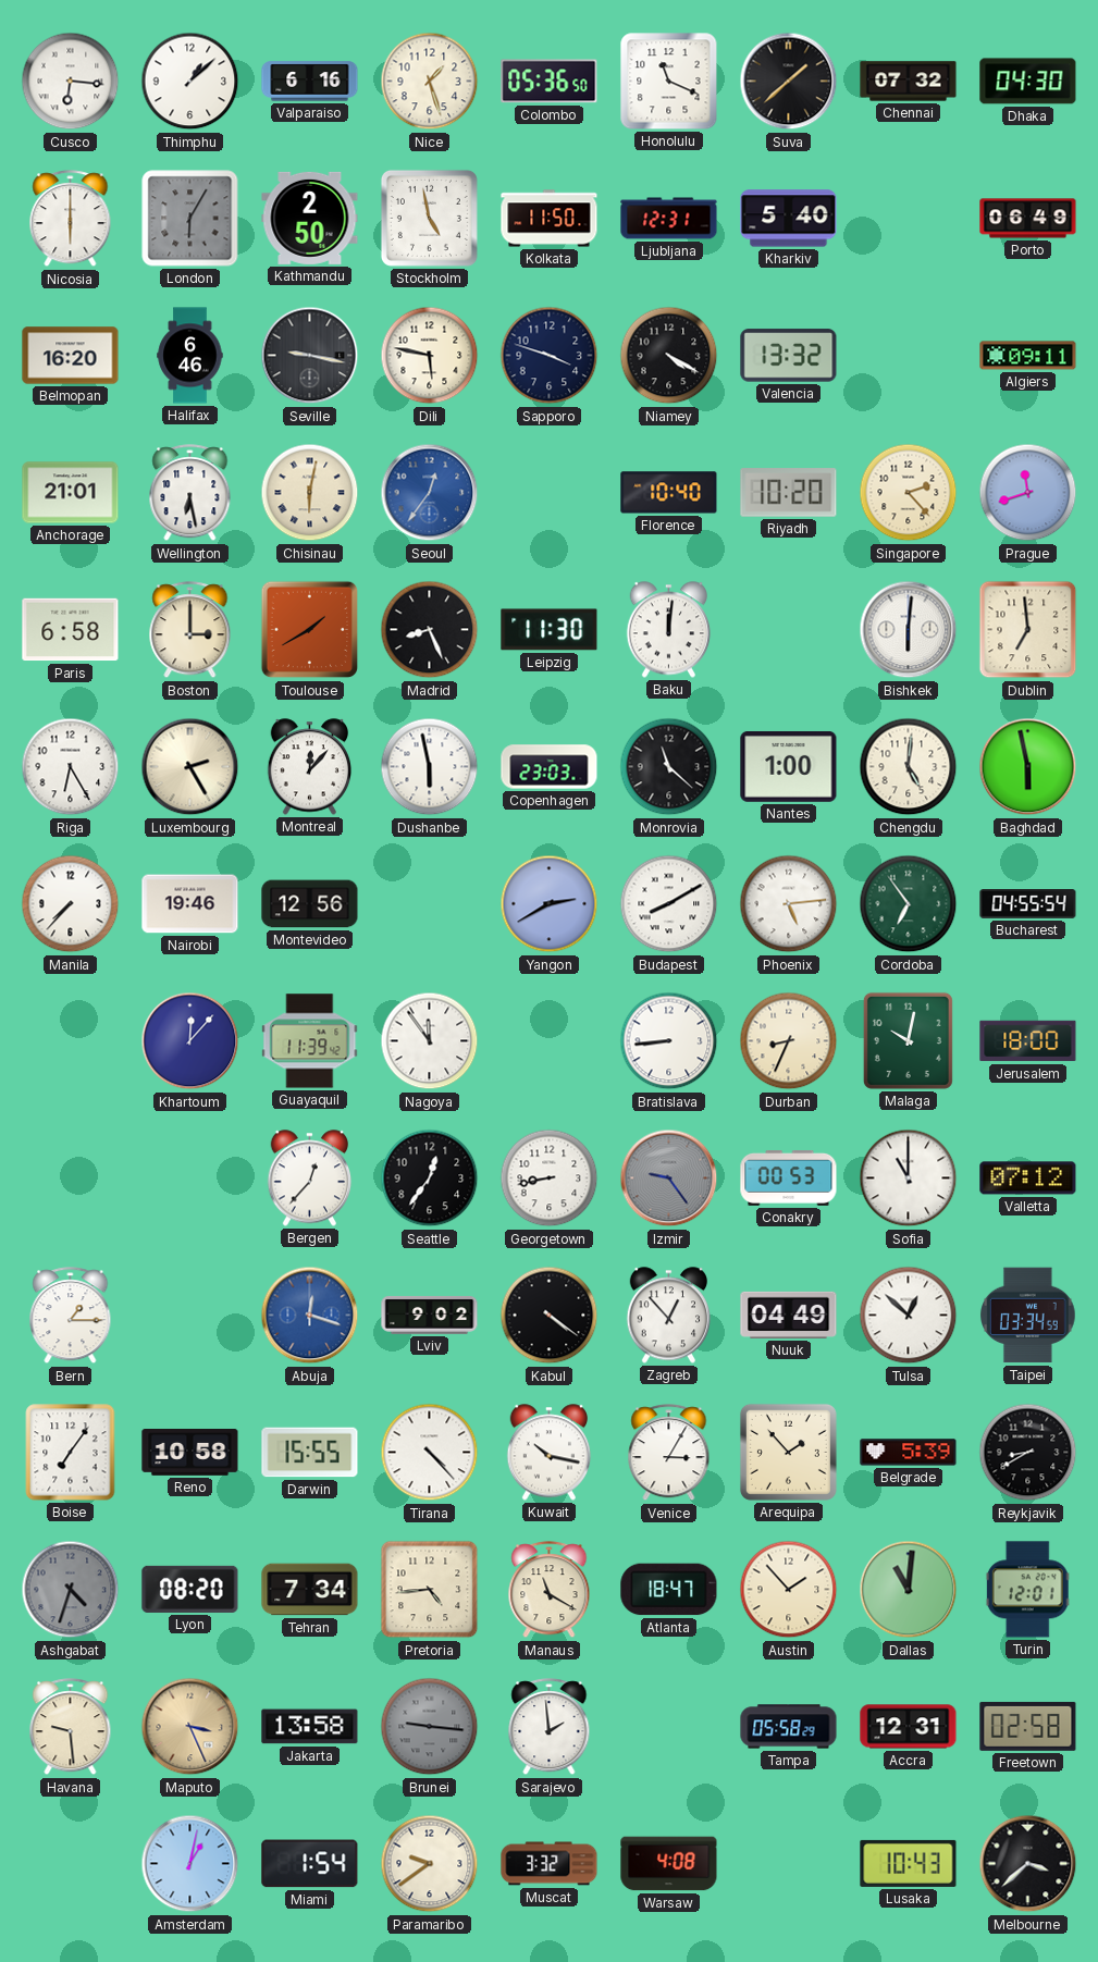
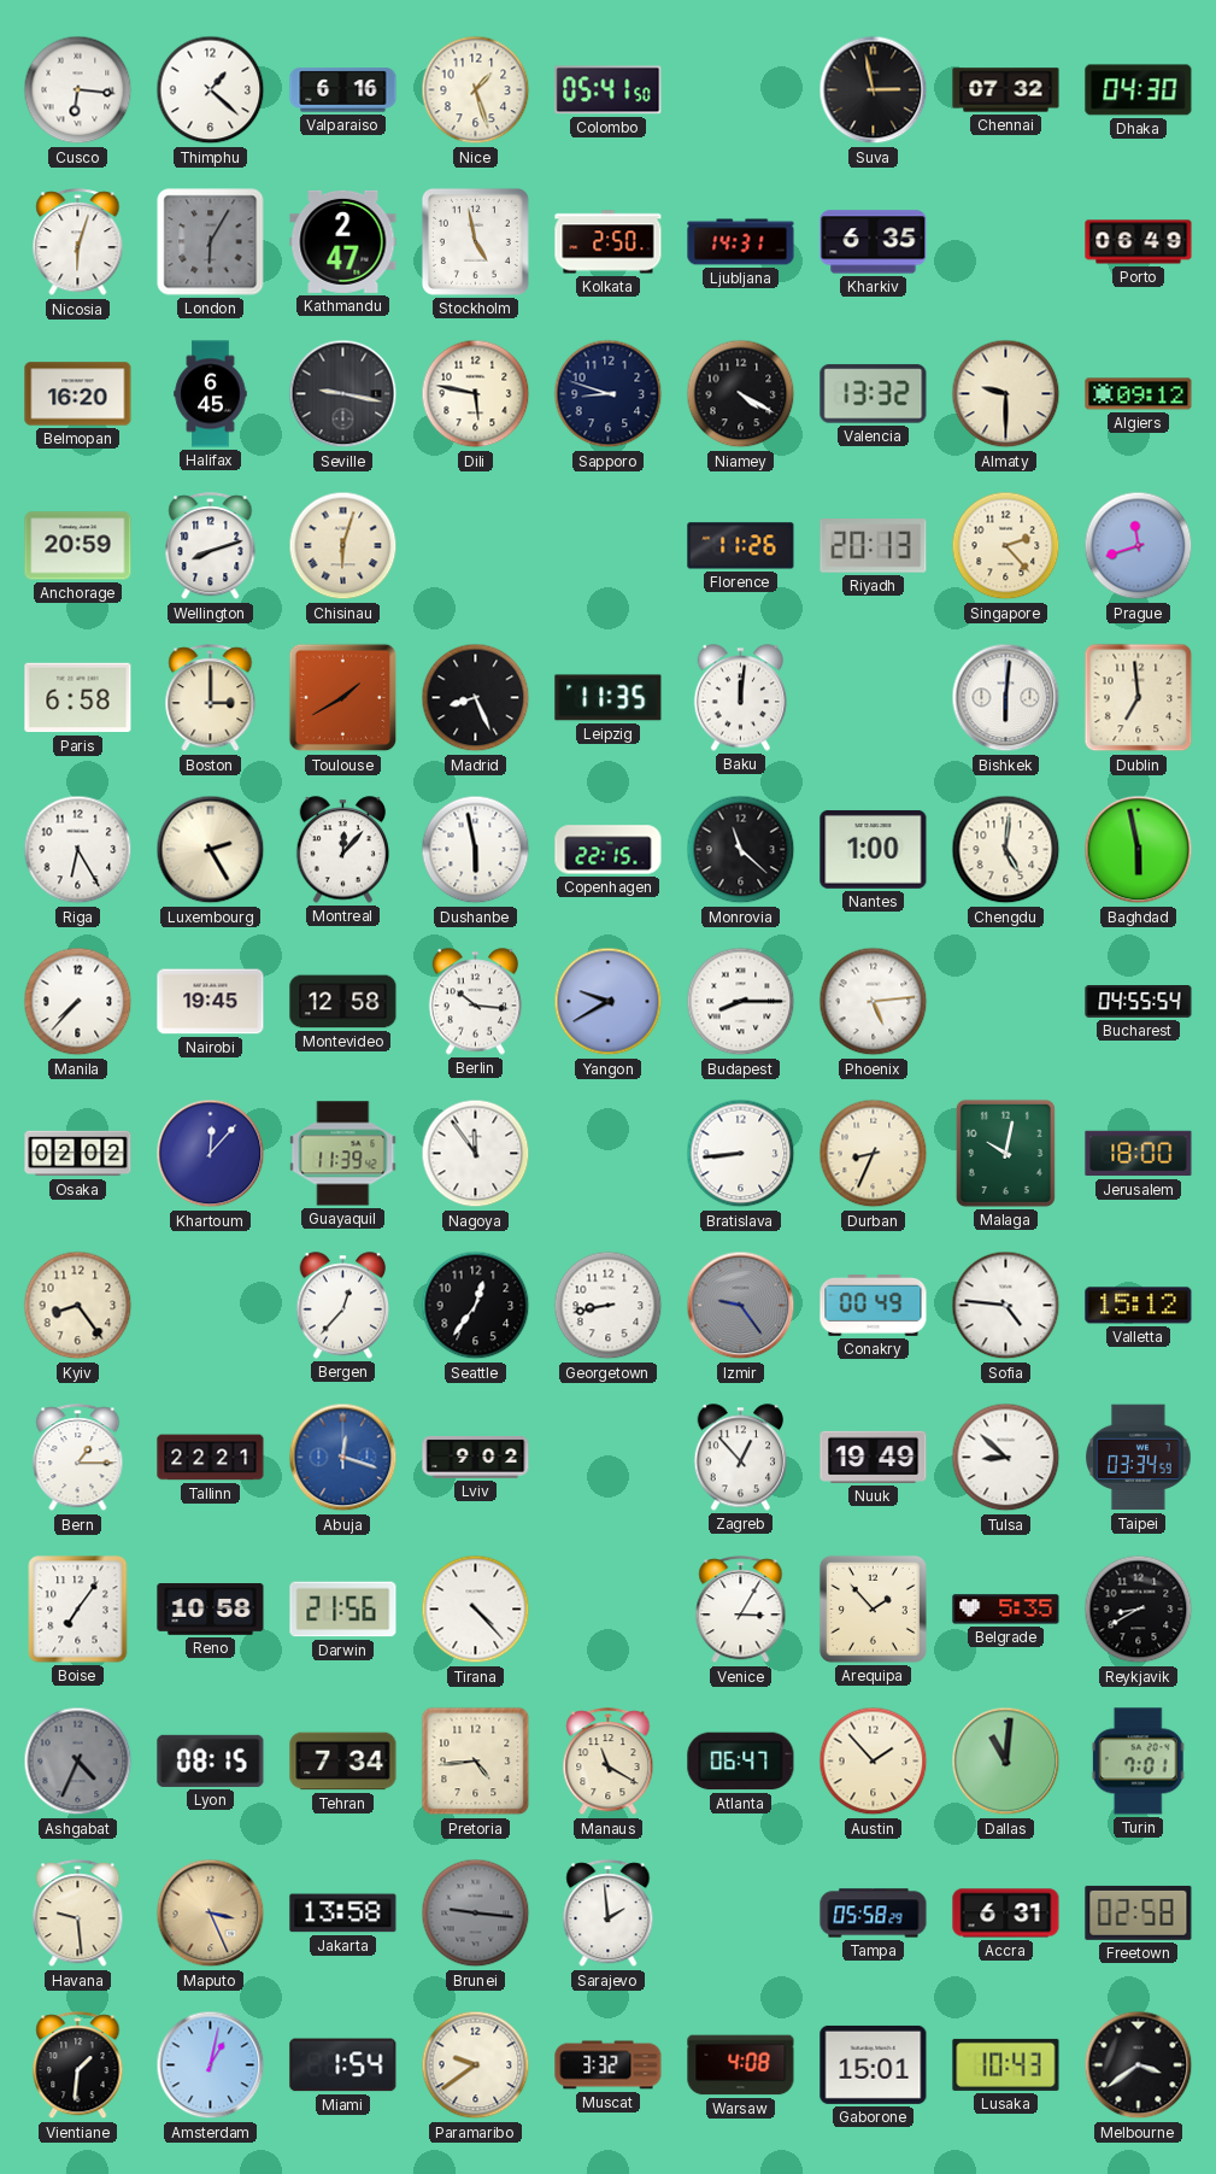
Thimphu: 1:08 -> 1:22 (211, 90)
Colombo: 05:36 -> 05:41 (609, 90)
Honolulu: 11:19 -> none (669, 82)
Suva: 1:38 -> 2:58 (874, 90)
Nicosia: 6:00 -> 6:03 (78, 242)
Kathmandu: 2:50 -> 2:47 (343, 241)
Kolkata: 11:50 -> 2:50 (609, 242)
Ljubljana: 12:31 -> 14:31 (741, 242)
Kharkiv: 5:40 -> 6:35 (874, 242)
Halifax: 6:46 -> 6:45 (211, 394)
Sapporo: 3:48 -> 8:48 (609, 394)
Almaty: none -> 9:30 (1006, 394)
Algiers: 09:11 -> 09:12 (1139, 394)
Anchorage: 21:01 -> 20:59 (78, 546)
Wellington: 6:28 -> 8:12 (211, 546)
Chisinau: 6:02 -> 6:03 (343, 546)
Seoul: 12:36 -> none (430, 493)
Florence: 10:40 -> 11:26 (741, 546)
Riyadh: 10:20 -> 20:13 (874, 546)
Leipzig: 11:30 -> 11:35 (609, 698)
Copenhagen: 23:03 -> 22:15 (609, 850)
Nairobi: 19:46 -> 19:45 (211, 1002)
Montevideo: 12:56 -> 12:58 (343, 1002)
Berlin: none -> 10:16 (476, 1002)
Yangon: 2:40 -> 9:40 (609, 1002)
Budapest: 8:10 -> 8:15 (741, 1002)
Cordoba: 6:54 -> none (909, 904)
Osaka: none -> 02:02 (78, 1154)
Kyiv: none -> 8:24 (78, 1306)
Conakry: 00:53 -> 00:49 (874, 1306)
Sofia: 11:00 -> 4:46 (1006, 1306)
Valletta: 07:12 -> 15:12 (1139, 1306)
Tallinn: none -> 22:21 (211, 1458)
Kabul: 4:21 -> none (550, 1316)
Nuuk: 04:49 -> 19:49 (874, 1457)
Tulsa: 12:52 -> 8:52 (1006, 1458)
Darwin: 15:55 -> 21:56 (343, 1610)
Kuwait: 10:17 -> none (550, 1453)
Belgrade: 5:39 -> 5:35 (1006, 1610)
Ashgabat: 4:33 -> 4:34 (78, 1762)
Lyon: 08:20 -> 08:15 (211, 1760)
Atlanta: 18:47 -> 06:47 (741, 1762)
Turin: 12:01 -> 7:01 (1138, 1762)
Accra: 12:31 -> 6:31 (1006, 1914)
Vientiane: none -> 1:31 (78, 2065)
Gaborone: none -> 15:01 (874, 2064)
Melbourne: 3:38 -> 3:39 (1139, 2065)
